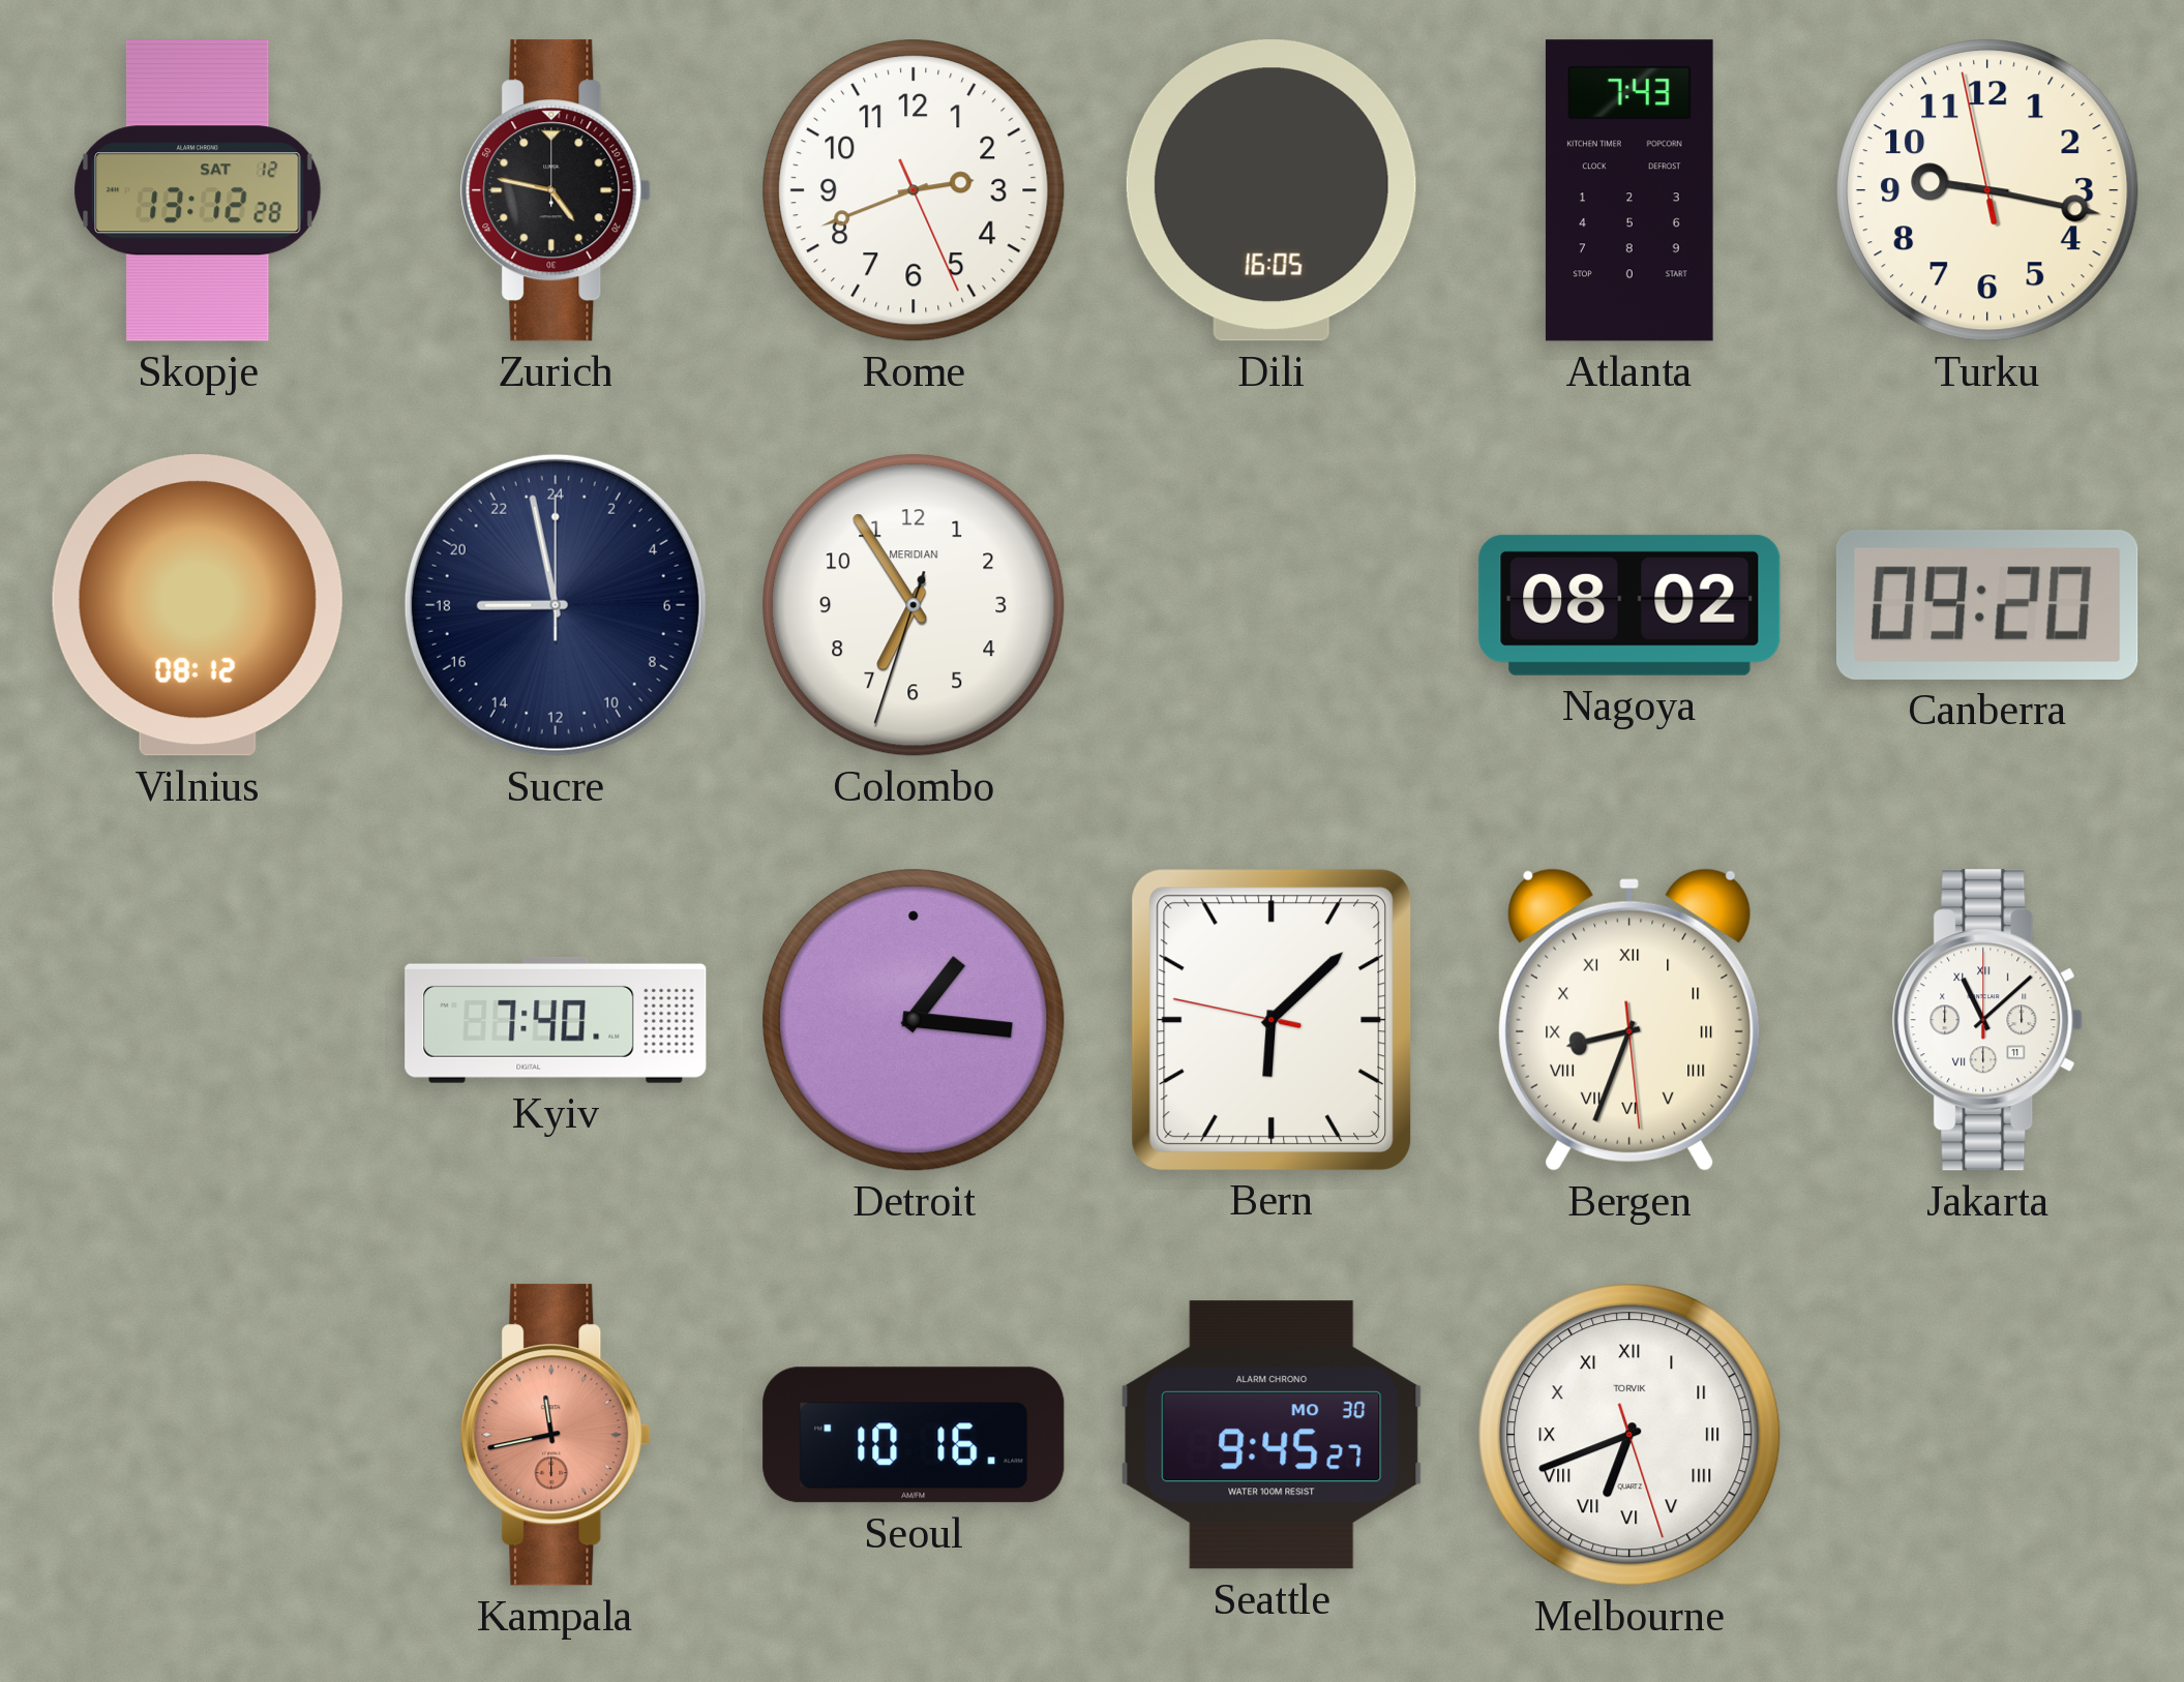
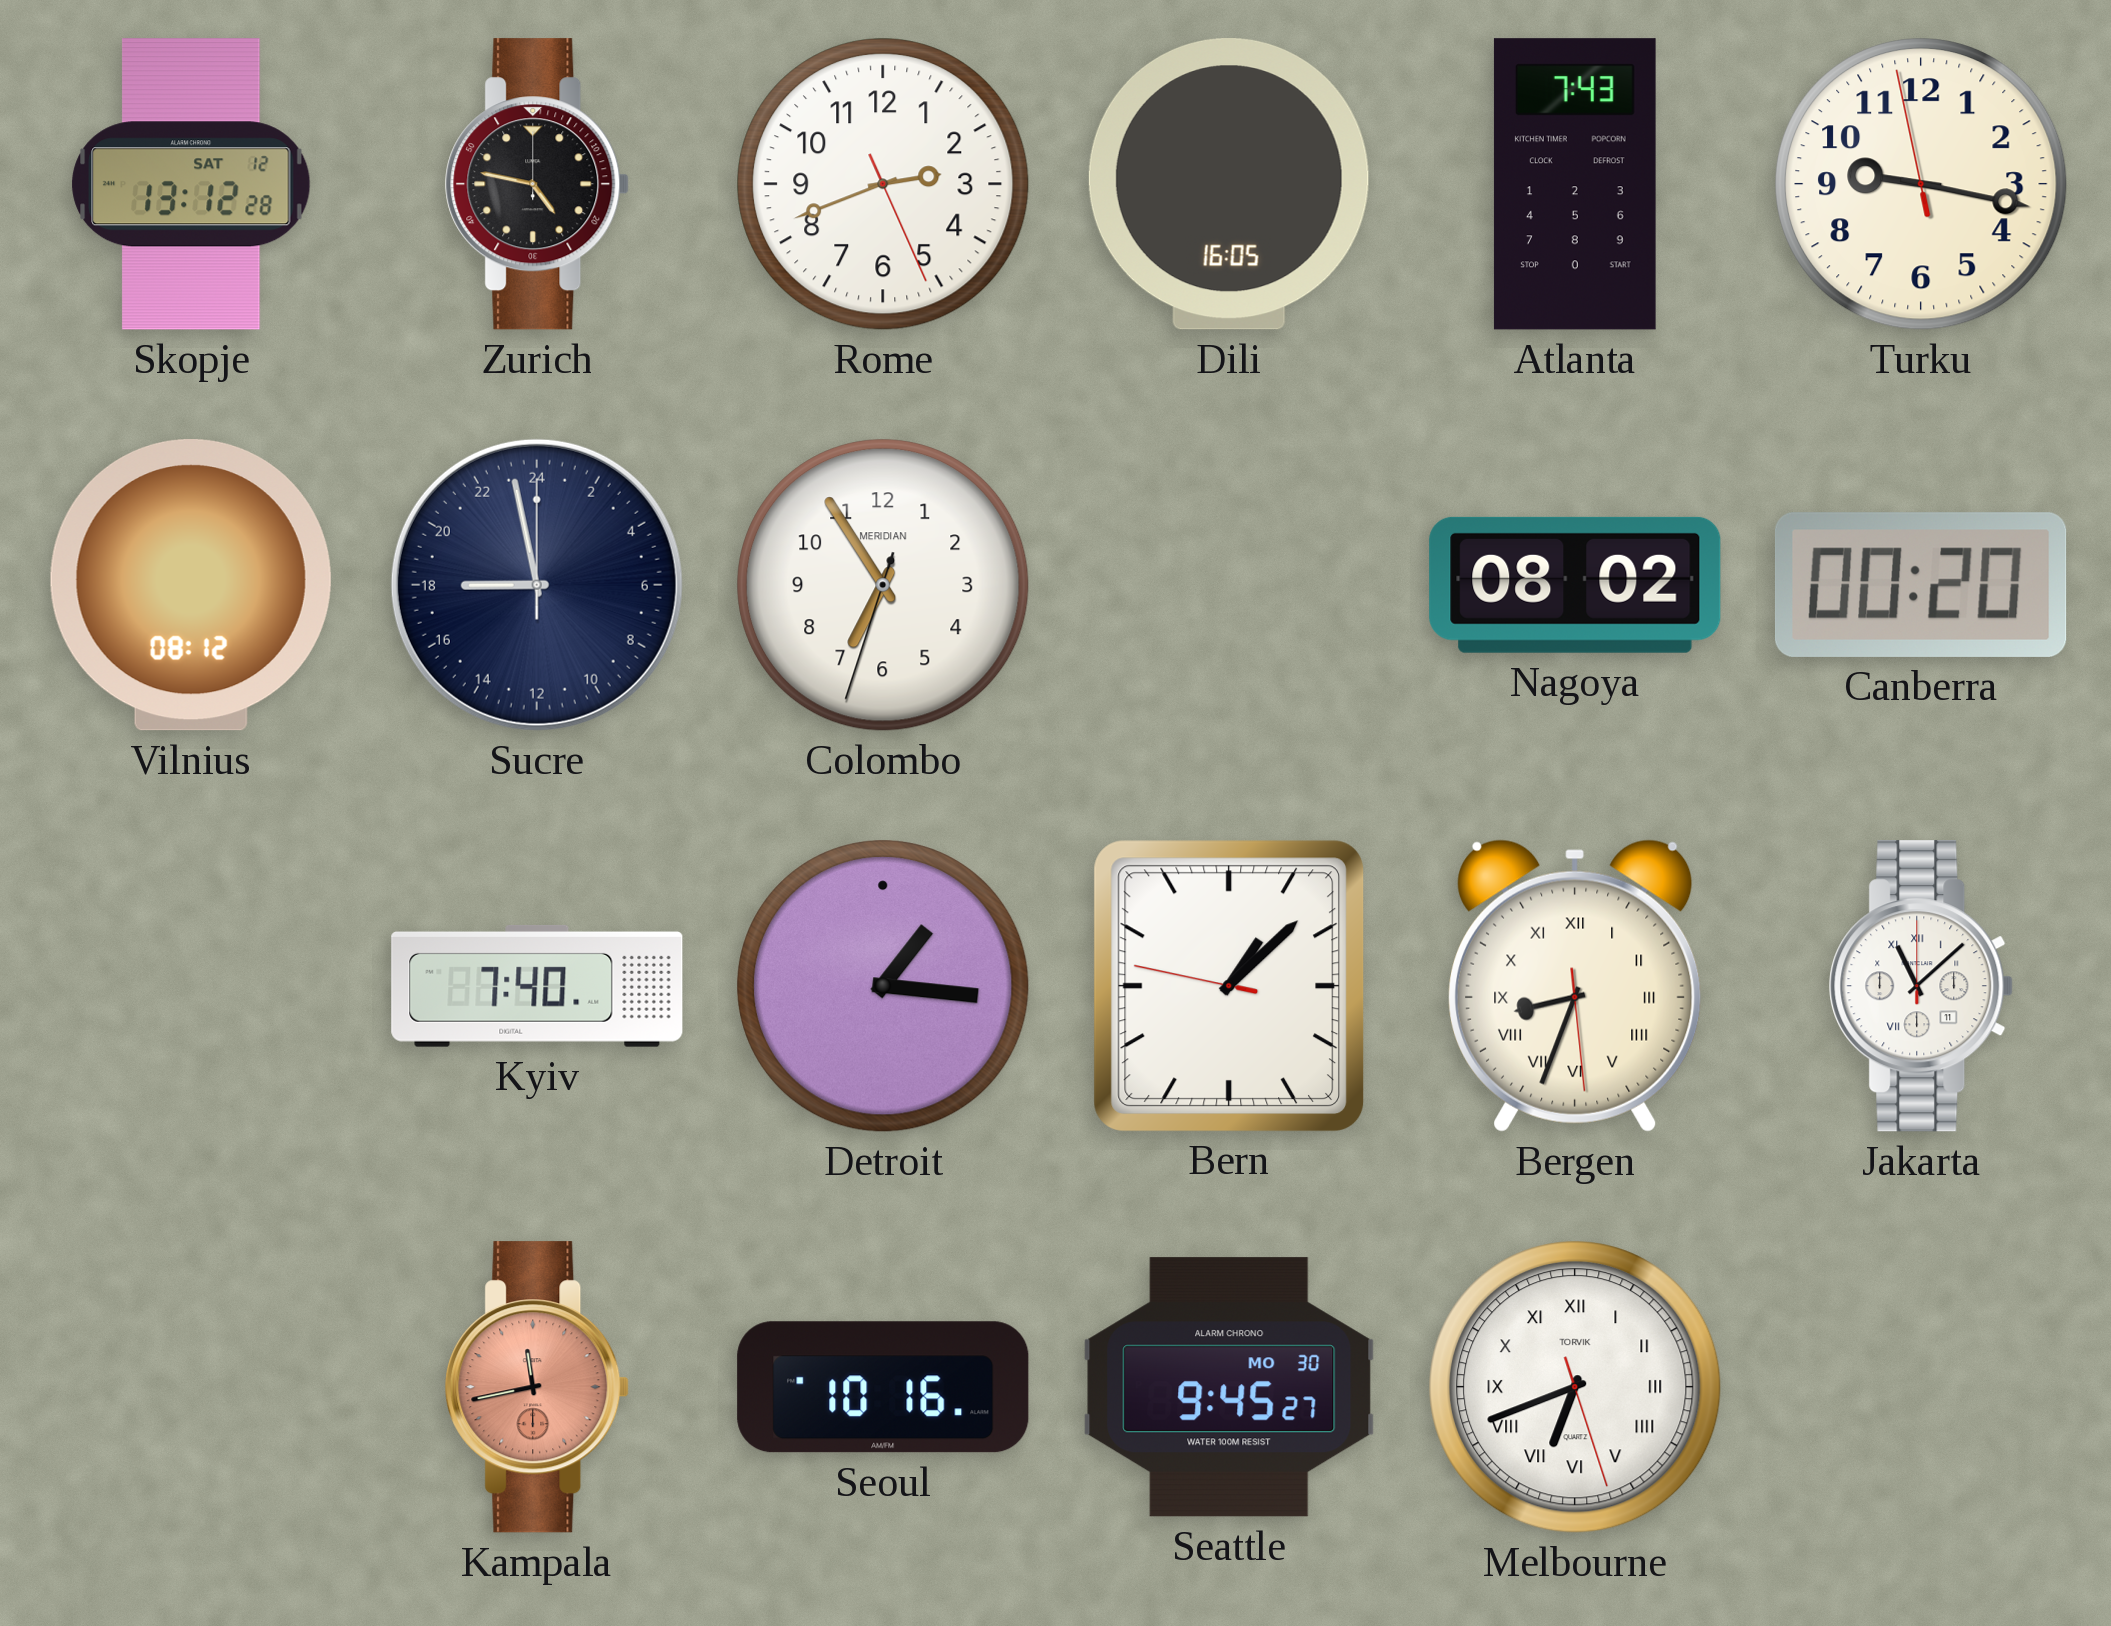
Canberra: 09:20 -> 00:20 (1921, 585)
Bern: 6:07 -> 1:07 (1229, 985)
